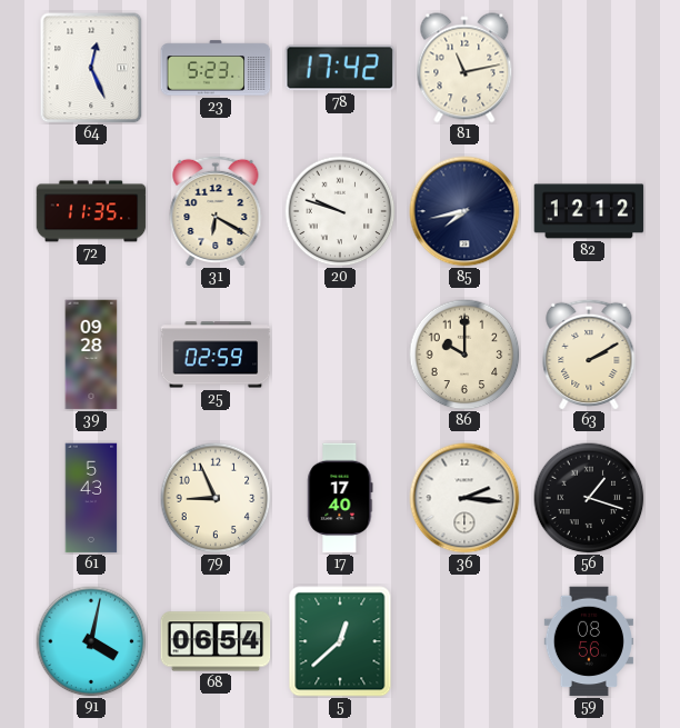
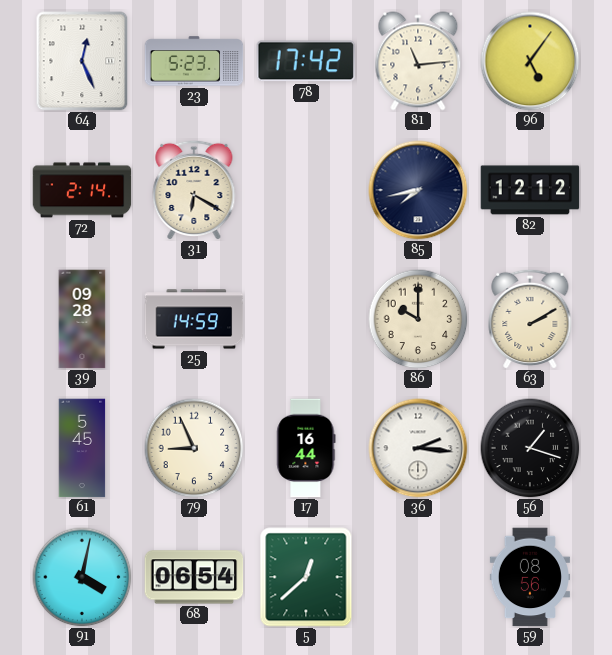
81: 11:13 -> 11:14 (418, 61)
96: none -> 5:06 (530, 61)
72: 11:35 -> 2:14 (82, 190)
20: 9:48 -> none (340, 211)
25: 02:59 -> 14:59 (194, 319)
61: 5:43 -> 5:45 (82, 448)
17: 17:40 -> 16:44 (306, 448)
